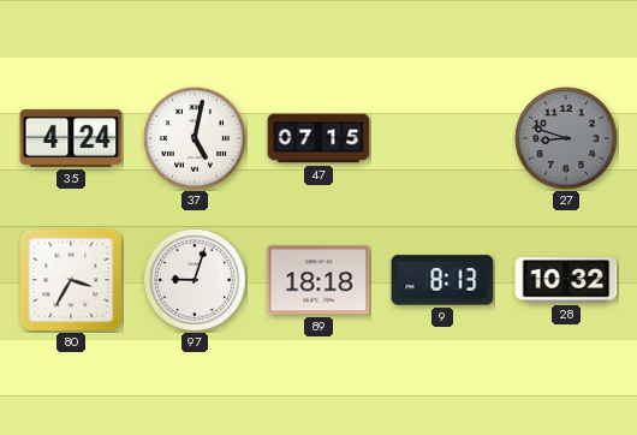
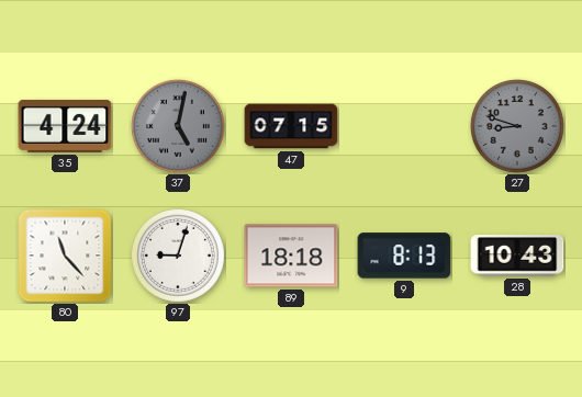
37 dial: white -> grey (178, 126)
80: 3:35 -> 11:23 (65, 256)
28: 10:32 -> 10:43 (517, 256)
